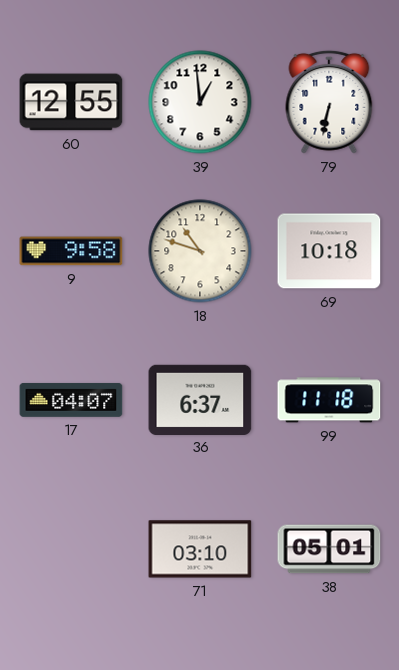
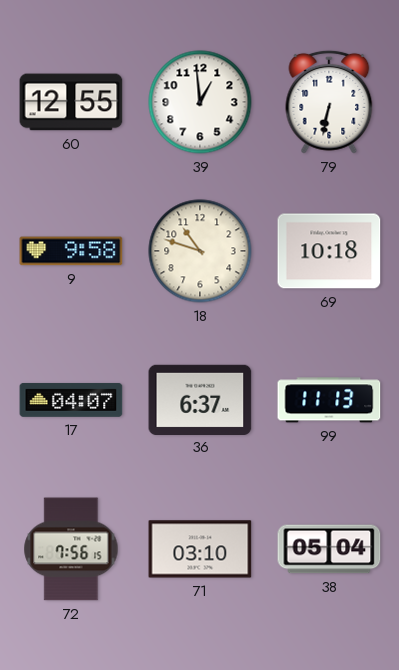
99: 11:18 -> 11:13 (329, 400)
72: none -> 7:56 (71, 549)
38: 05:01 -> 05:04 (329, 549)
